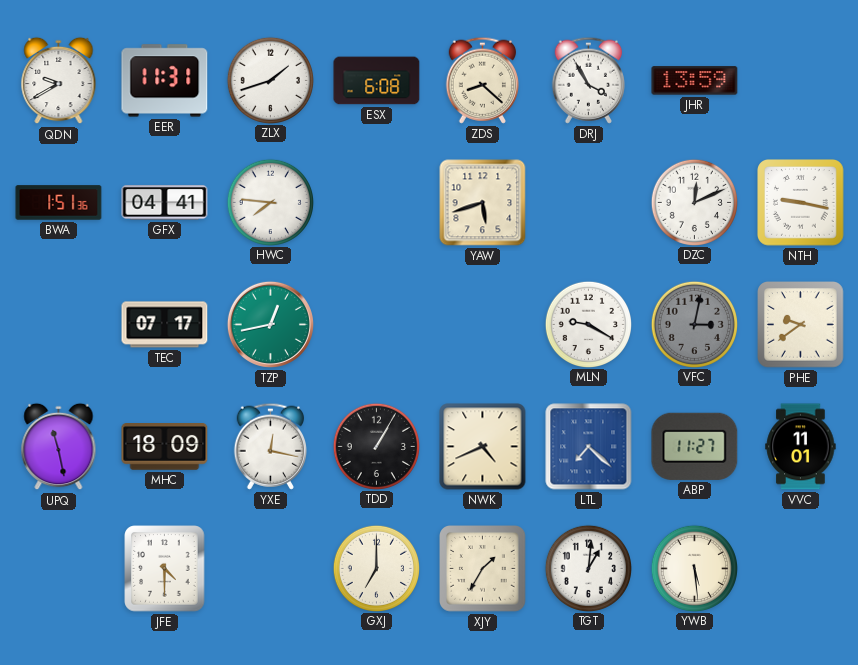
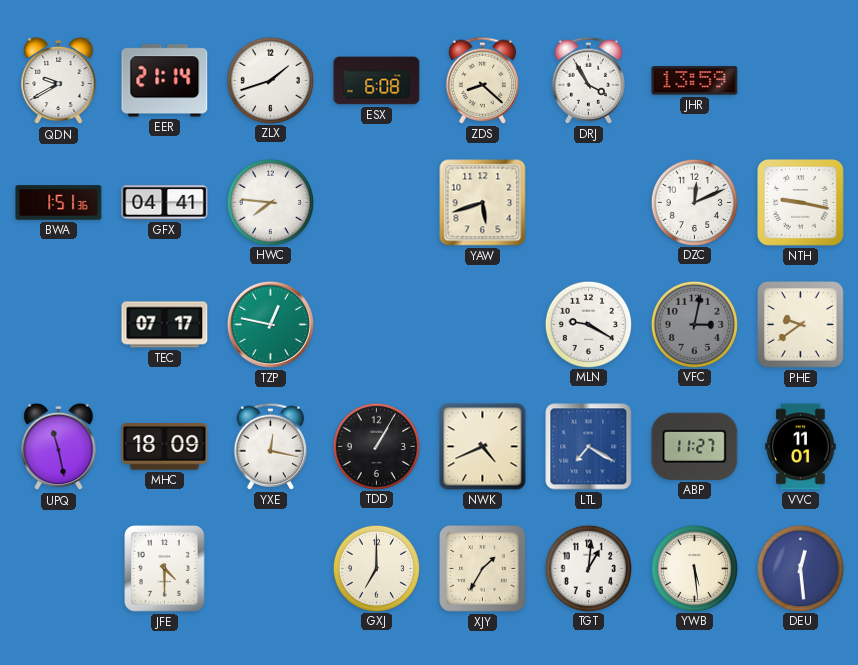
EER: 11:31 -> 21:14 (165, 81)
TZP: 12:43 -> 12:47 (270, 324)
LTL: 7:22 -> 7:20 (589, 447)
DEU: none -> 12:29 (800, 568)
